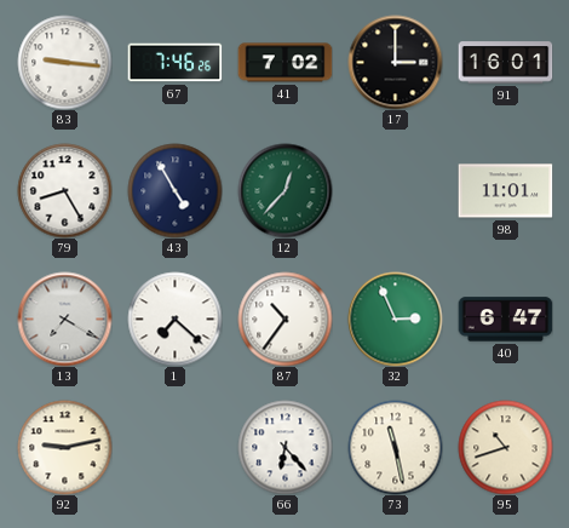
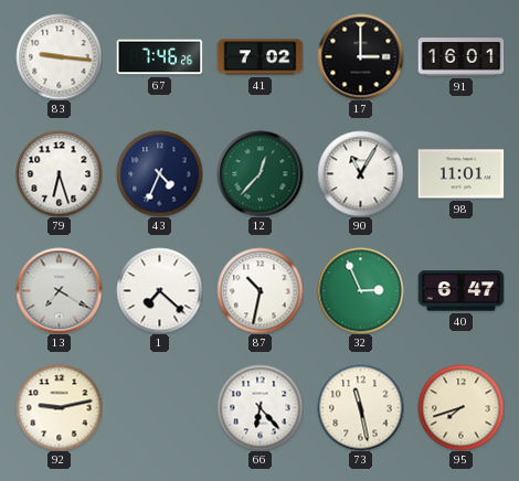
79: 8:25 -> 6:27 (59, 173)
43: 4:55 -> 4:34 (159, 173)
90: none -> 11:05 (360, 173)
87: 10:36 -> 10:32 (259, 290)
95: 10:42 -> 7:42 (460, 407)
